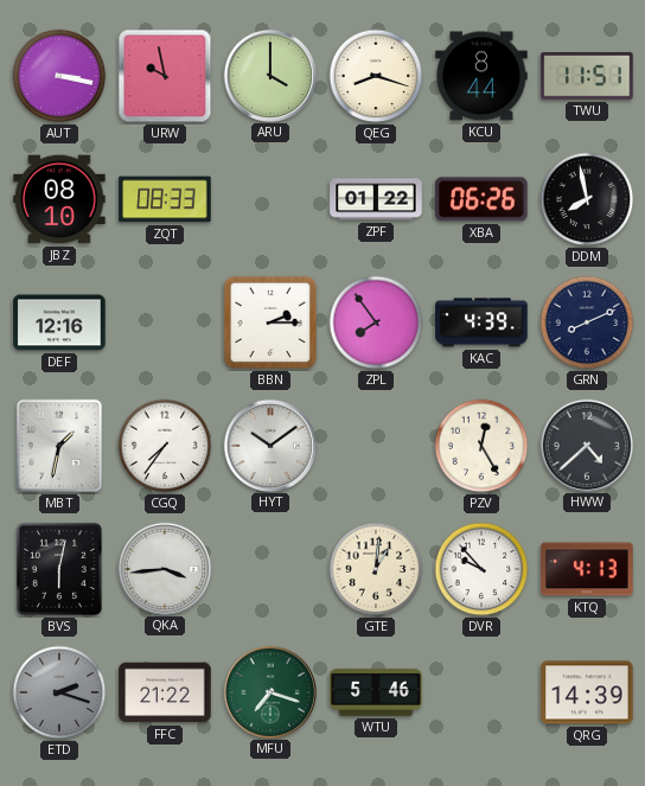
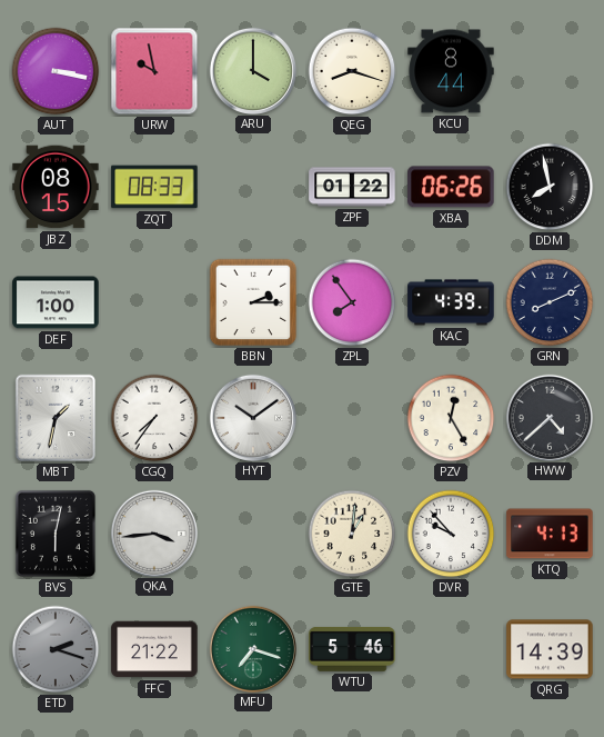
TWU: 11:51 -> none (587, 77)
JBZ: 08:10 -> 08:15 (56, 187)
DEF: 12:16 -> 1:00 (56, 302)
